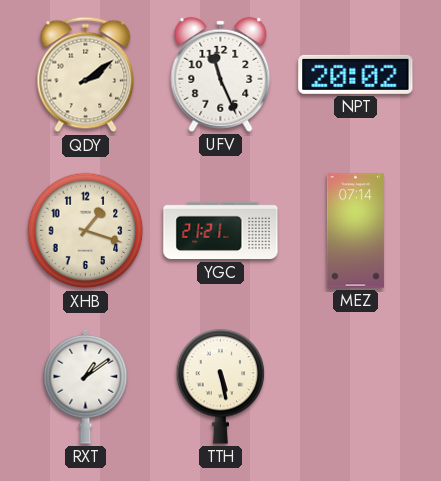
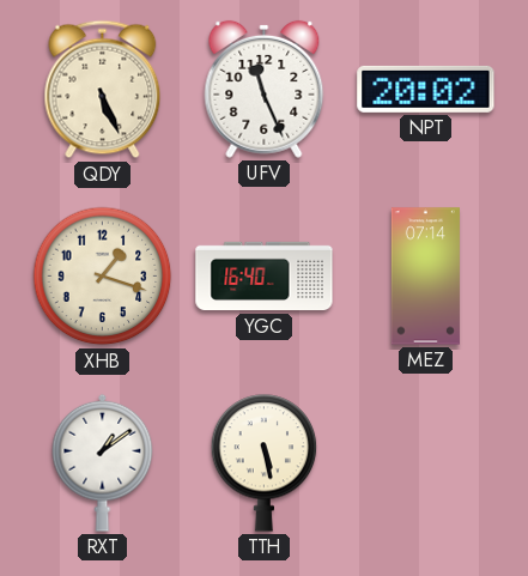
QDY: 2:09 -> 5:26 (103, 90)
YGC: 21:21 -> 16:40 (265, 277)
